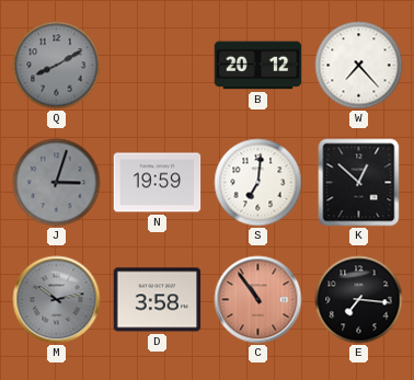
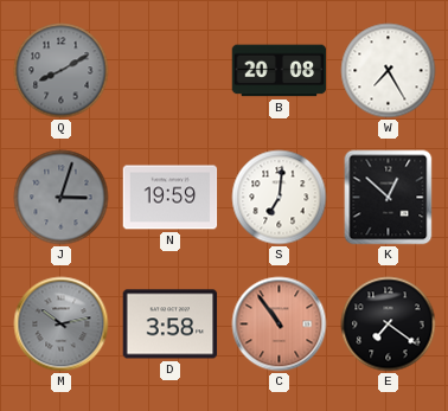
B: 20:12 -> 20:08 (280, 71)
W: 7:23 -> 7:25 (389, 71)
E: 7:16 -> 7:21 (389, 325)
